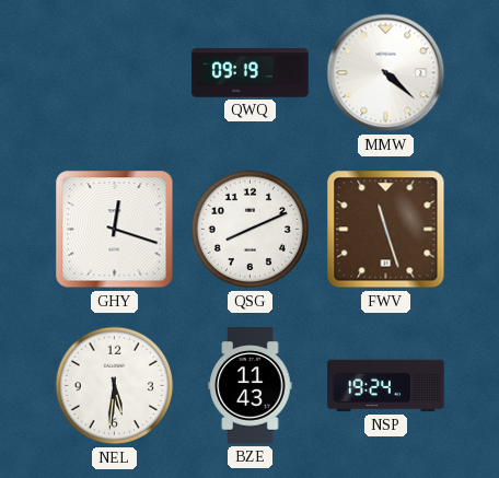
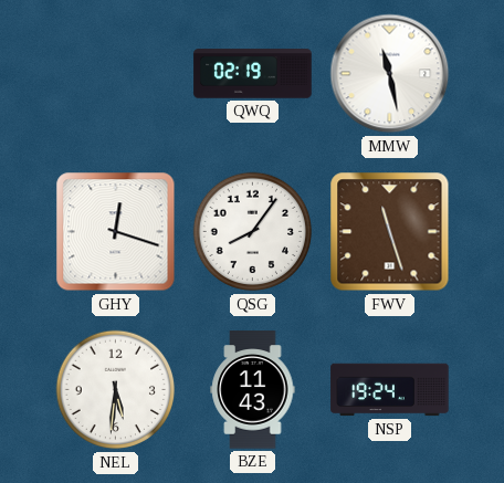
QWQ: 09:19 -> 02:19 (253, 74)
MMW: 4:22 -> 11:28 (390, 74)
QSG: 8:11 -> 8:06 (253, 232)
